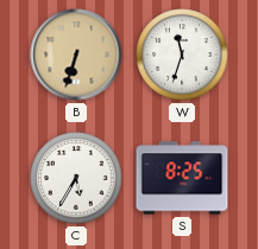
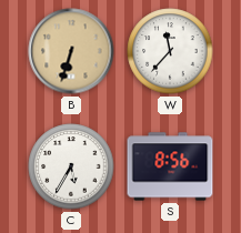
W: 11:33 -> 11:37 (170, 51)
S: 8:25 -> 8:56 (170, 166)
